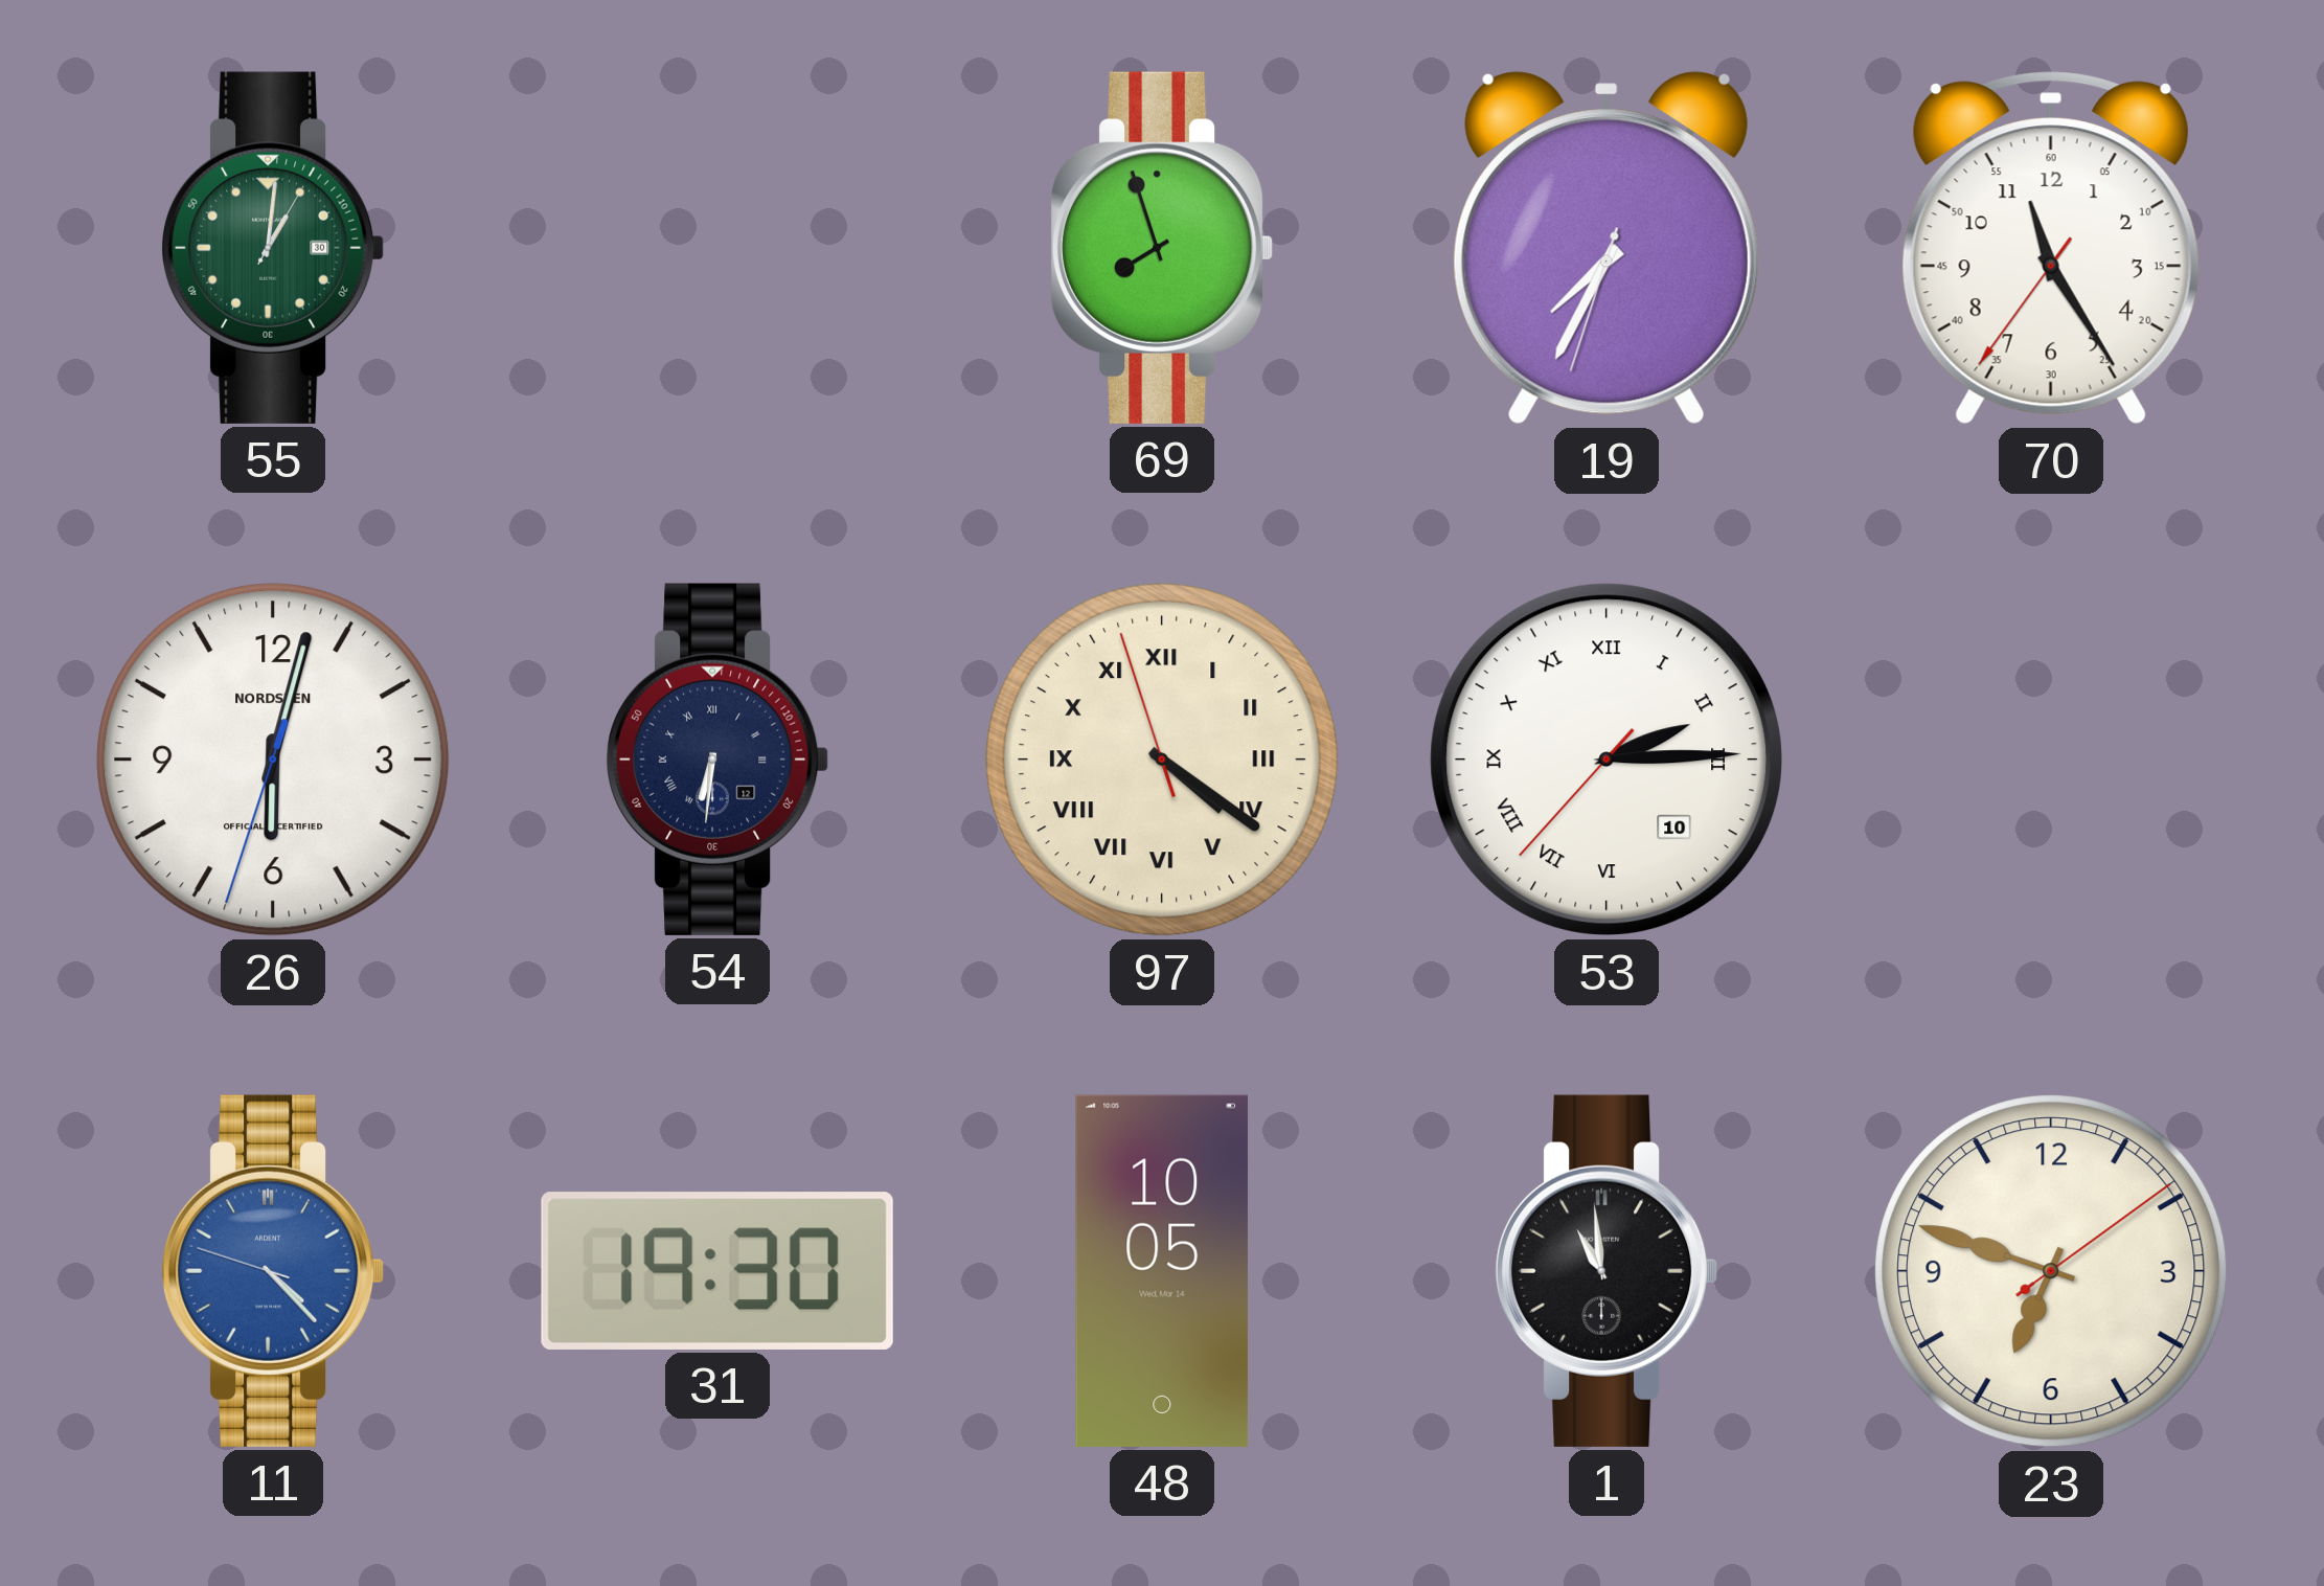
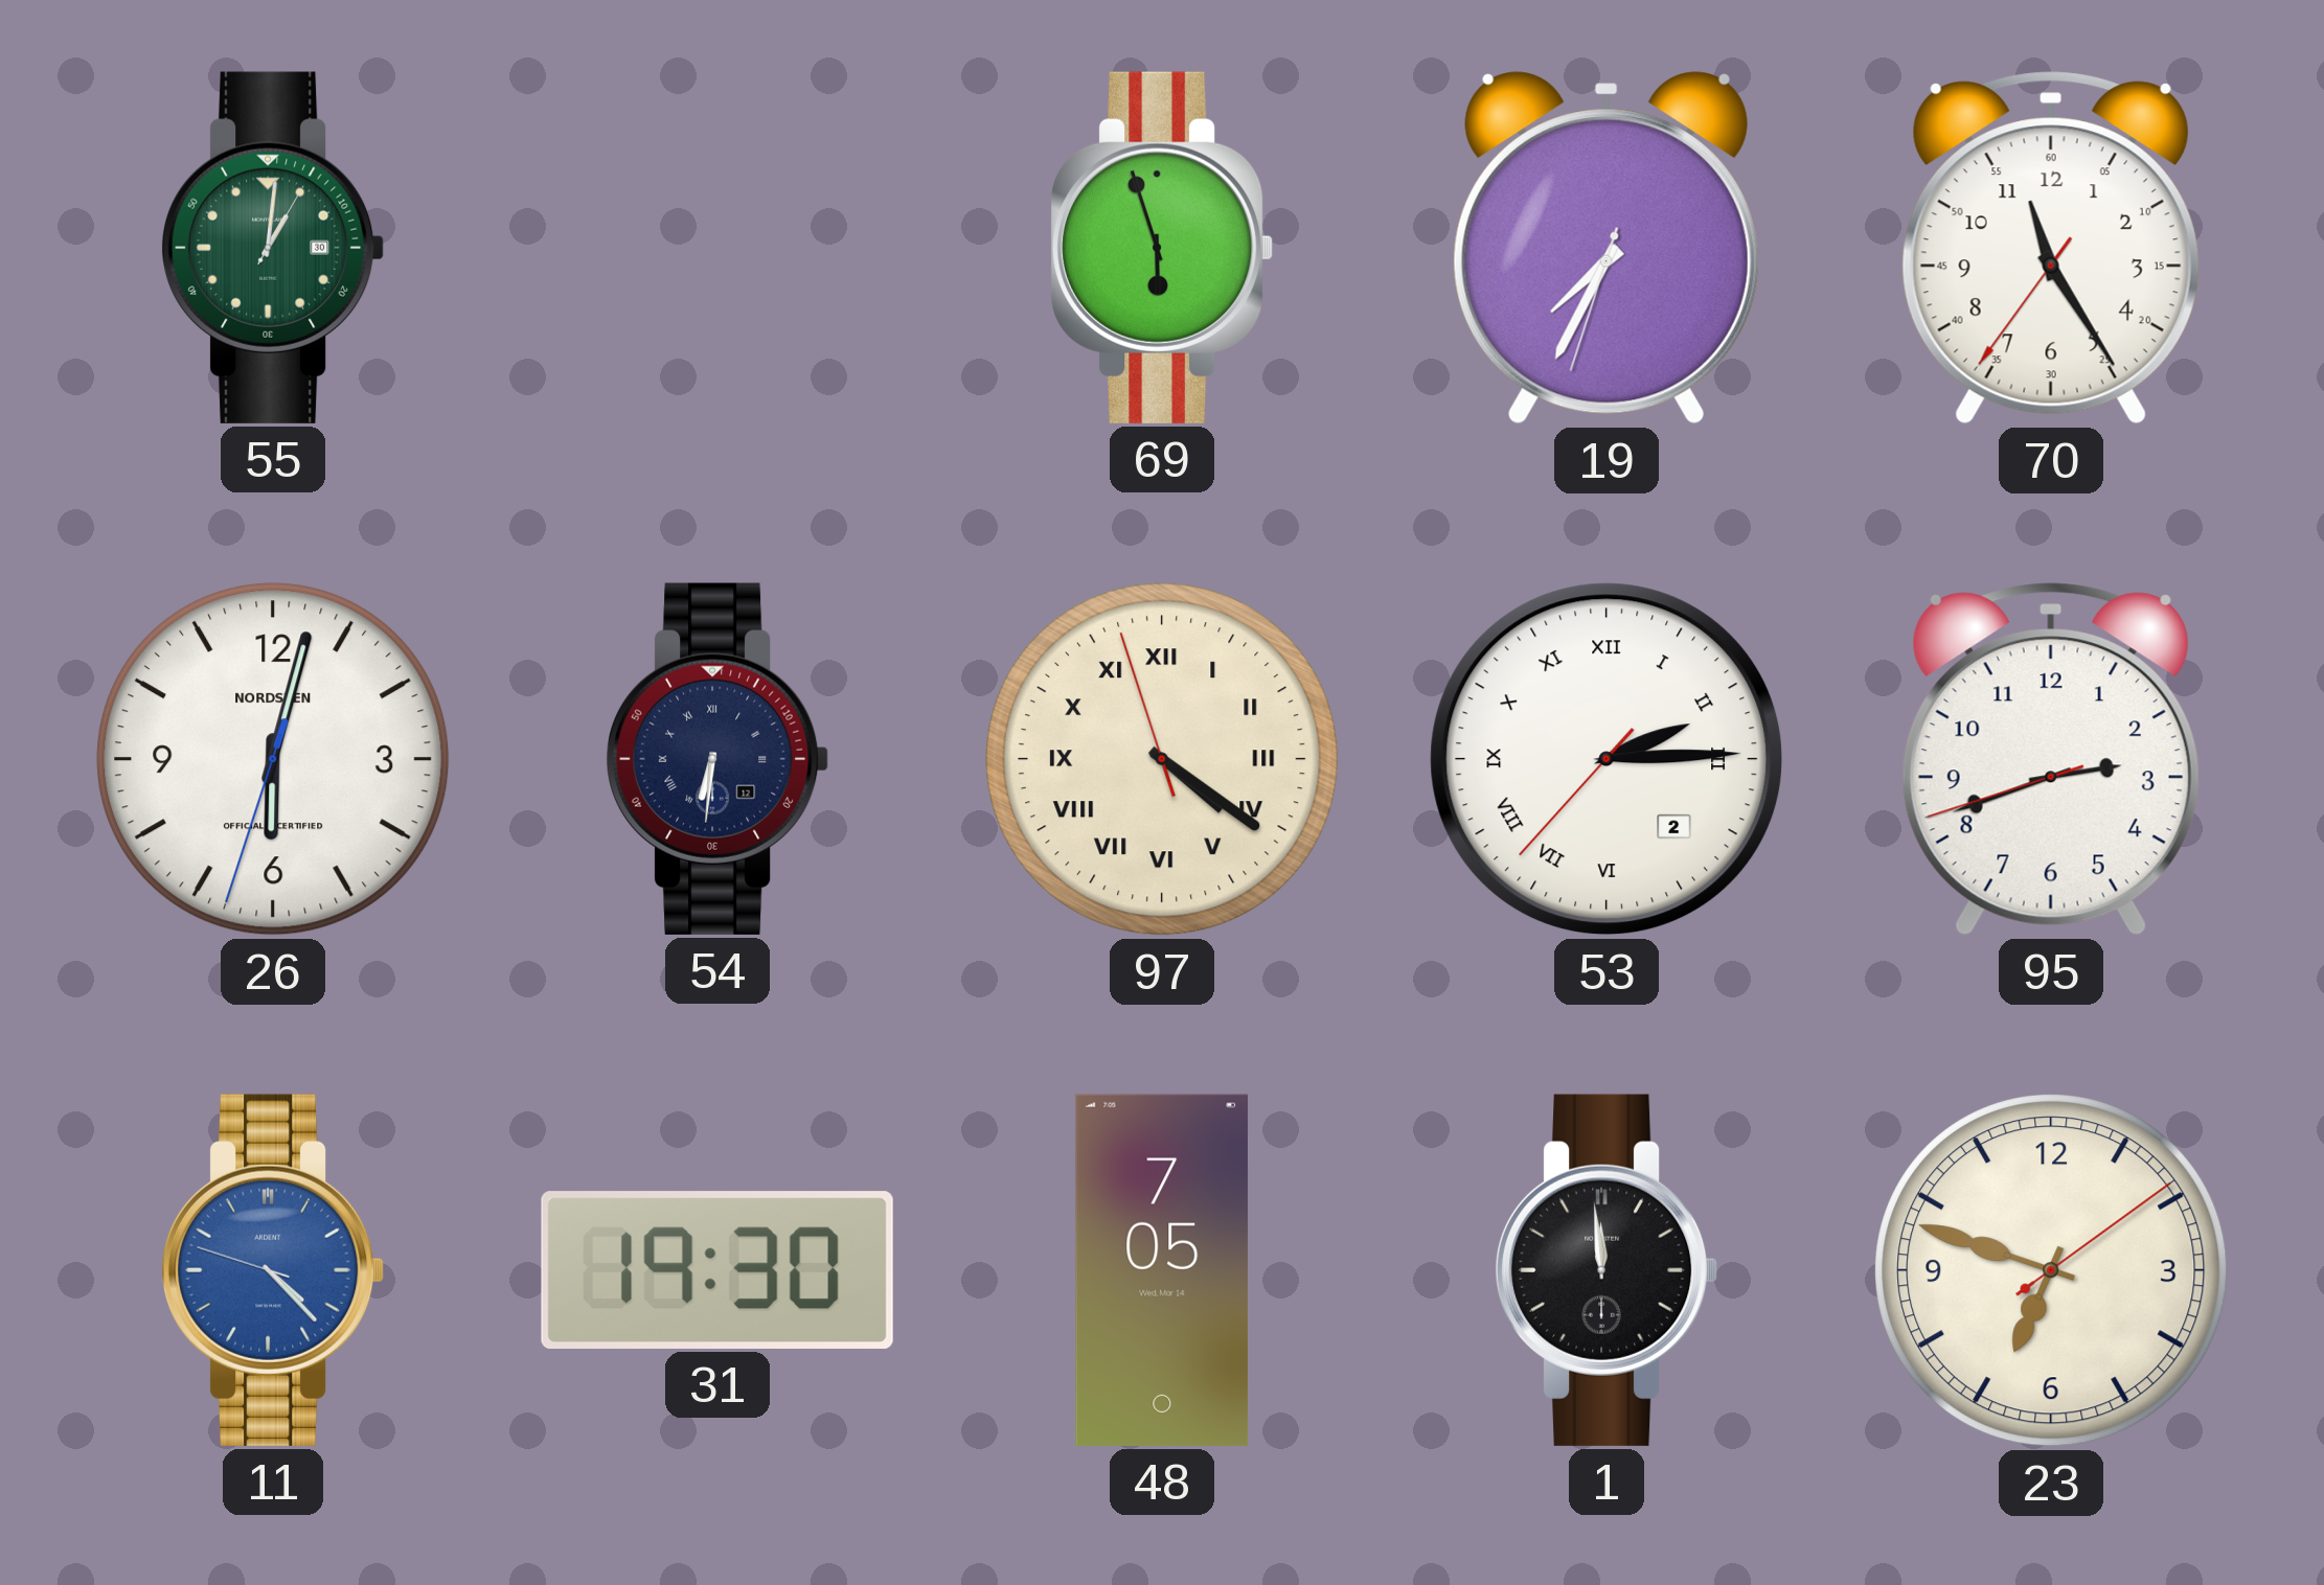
69: 7:57 -> 5:57 (1163, 248)
53 date: 10 -> 2 (1607, 759)
95: none -> 2:41 (2051, 759)
48: 10:05 -> 7:05 (1161, 1270)
1: 10:59 -> 11:59 (1608, 1270)
